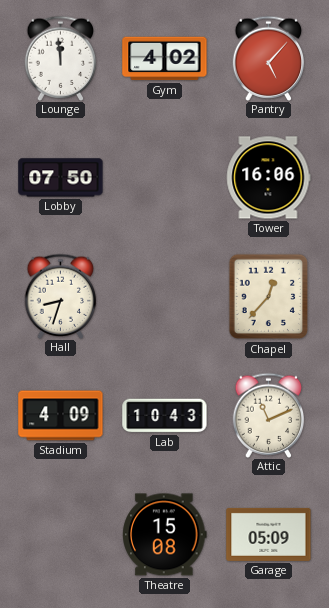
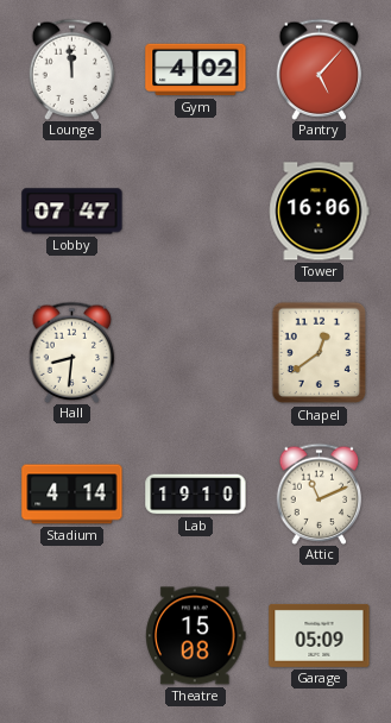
Lobby: 07:50 -> 07:47 (72, 212)
Hall: 8:33 -> 8:31 (72, 352)
Chapel: 12:37 -> 12:39 (320, 353)
Stadium: 4:09 -> 4:14 (72, 495)
Lab: 10:43 -> 19:10 (196, 495)
